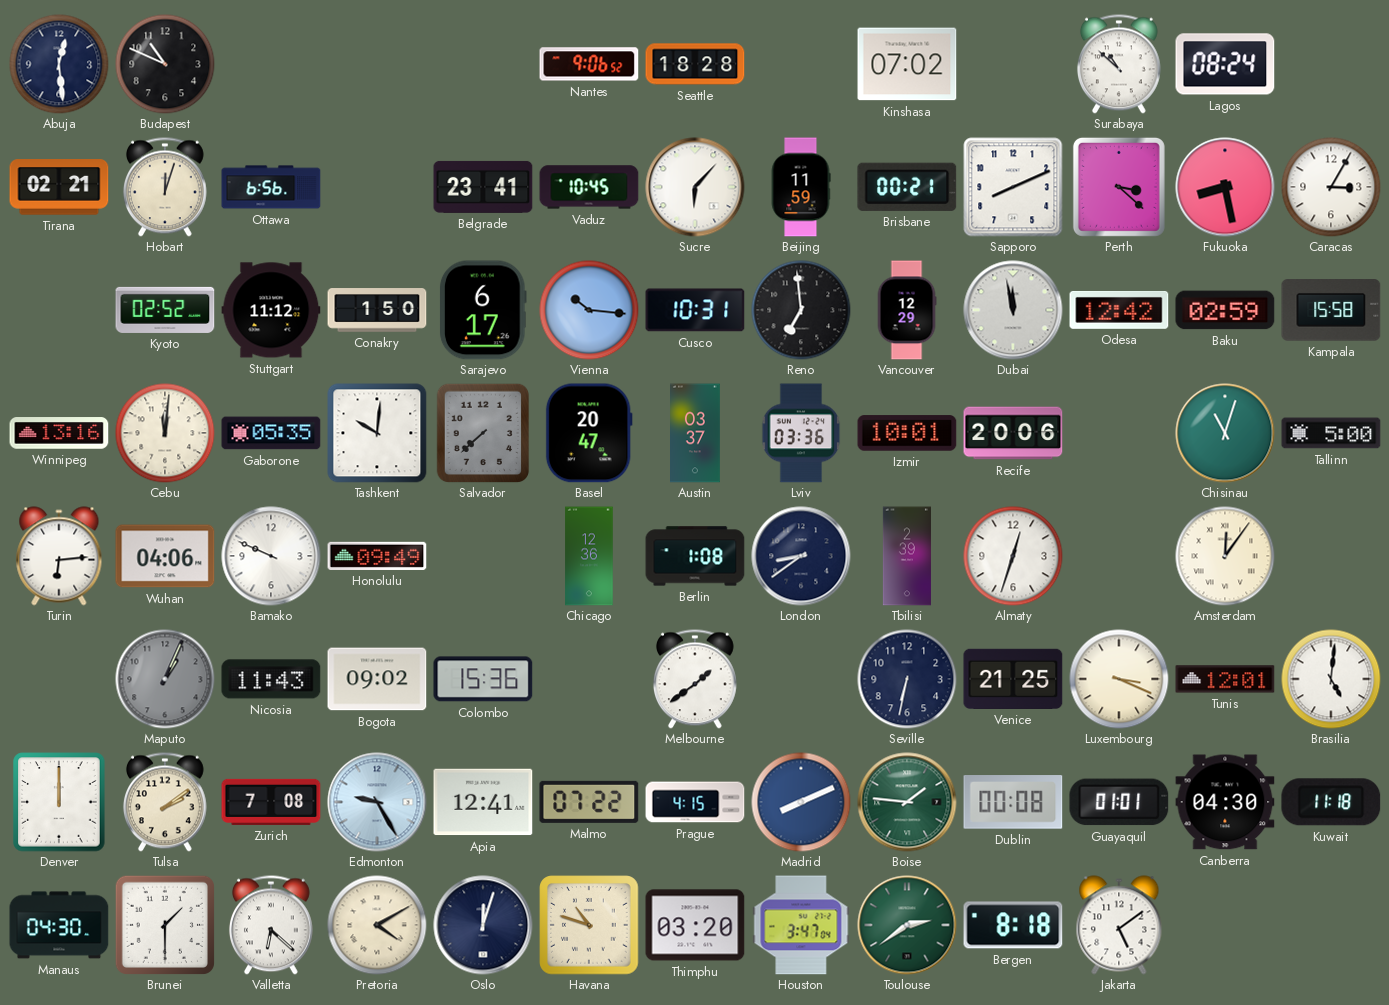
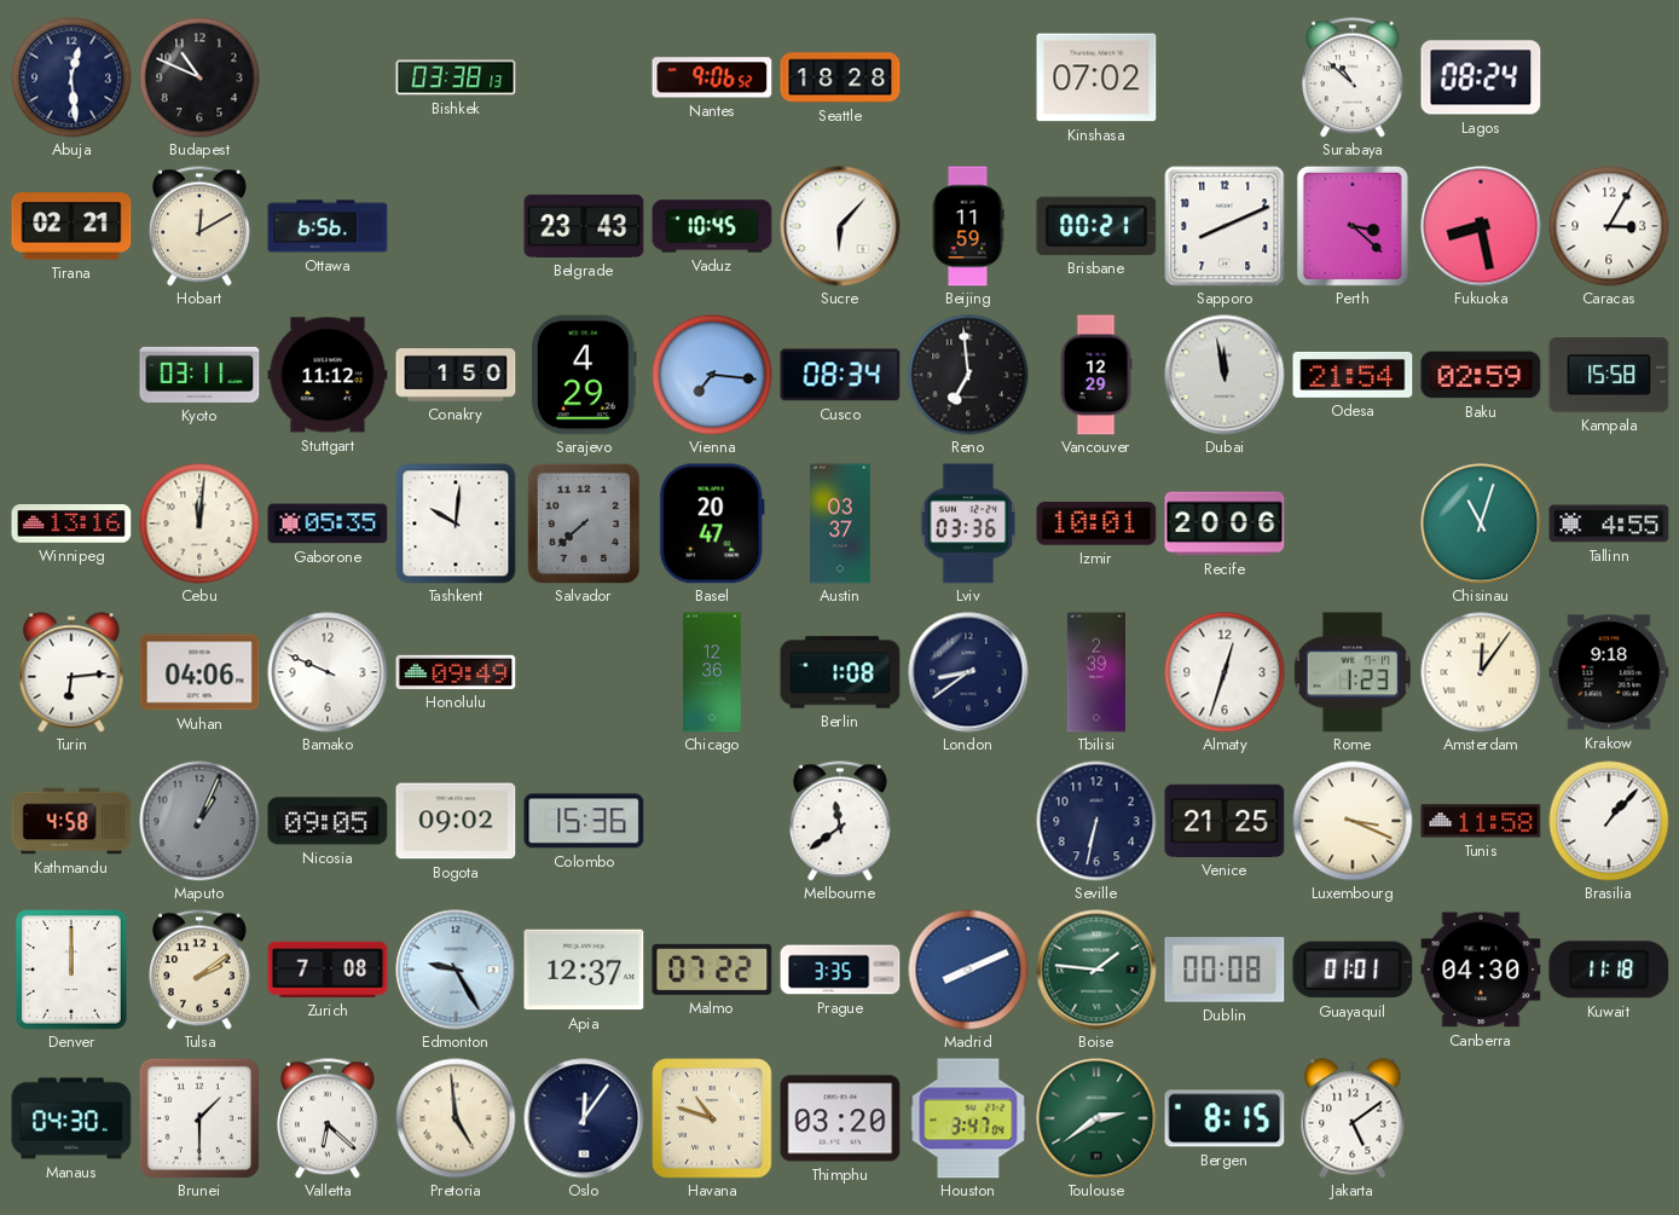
Bishkek: none -> 03:38 (456, 77)
Hobart: 12:03 -> 12:10 (199, 226)
Belgrade: 23:41 -> 23:43 (584, 226)
Kyoto: 02:52 -> 03:11 (199, 375)
Sarajevo: 6:17 -> 4:29 (584, 375)
Vienna: 10:16 -> 7:16 (712, 375)
Cusco: 10:31 -> 08:34 (840, 375)
Odesa: 12:42 -> 21:54 (1353, 375)
Tallinn: 5:00 -> 4:55 (1609, 523)
Rome: none -> 1:23 (1353, 672)
Krakow: none -> 9:18 (1609, 672)
Kathmandu: none -> 4:58 (71, 821)
Nicosia: 11:43 -> 09:05 (328, 821)
Melbourne: 1:39 -> 11:39 (840, 821)
Tunis: 12:01 -> 11:58 (1481, 821)
Brasilia: 5:01 -> 1:07 (1609, 821)
Apia: 12:41 -> 12:37 (584, 970)
Prague: 4:15 -> 3:35 (840, 970)
Pretoria: 4:10 -> 4:59 (456, 1118)
Oslo: 12:03 -> 12:06 (584, 1118)
Bergen: 8:18 -> 8:15 (1224, 1118)
